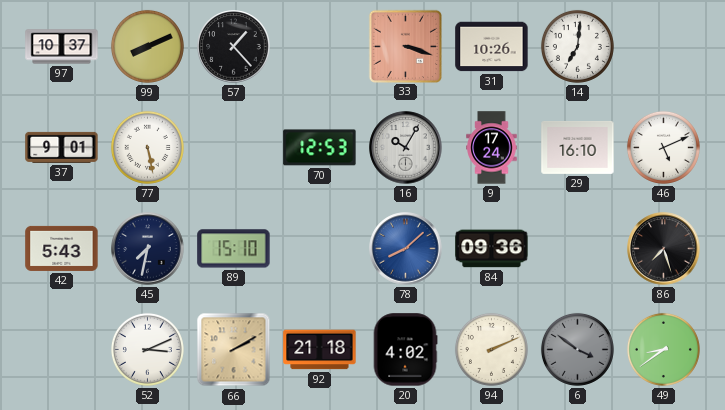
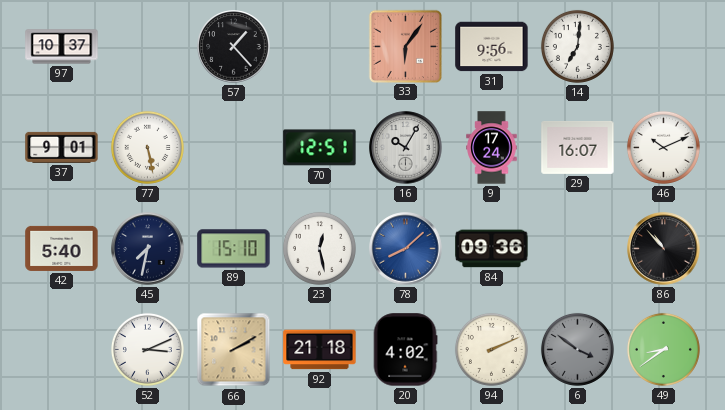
99: 8:11 -> none (147, 46)
33: 3:18 -> 6:06 (405, 46)
31: 10:26 -> 9:56 (492, 47)
70: 12:53 -> 12:51 (320, 148)
29: 16:10 -> 16:07 (578, 147)
46: 5:11 -> 10:11 (663, 147)
42: 5:43 -> 5:40 (62, 248)
23: none -> 12:28 (319, 248)
86: 7:27 -> 10:53 (664, 249)
